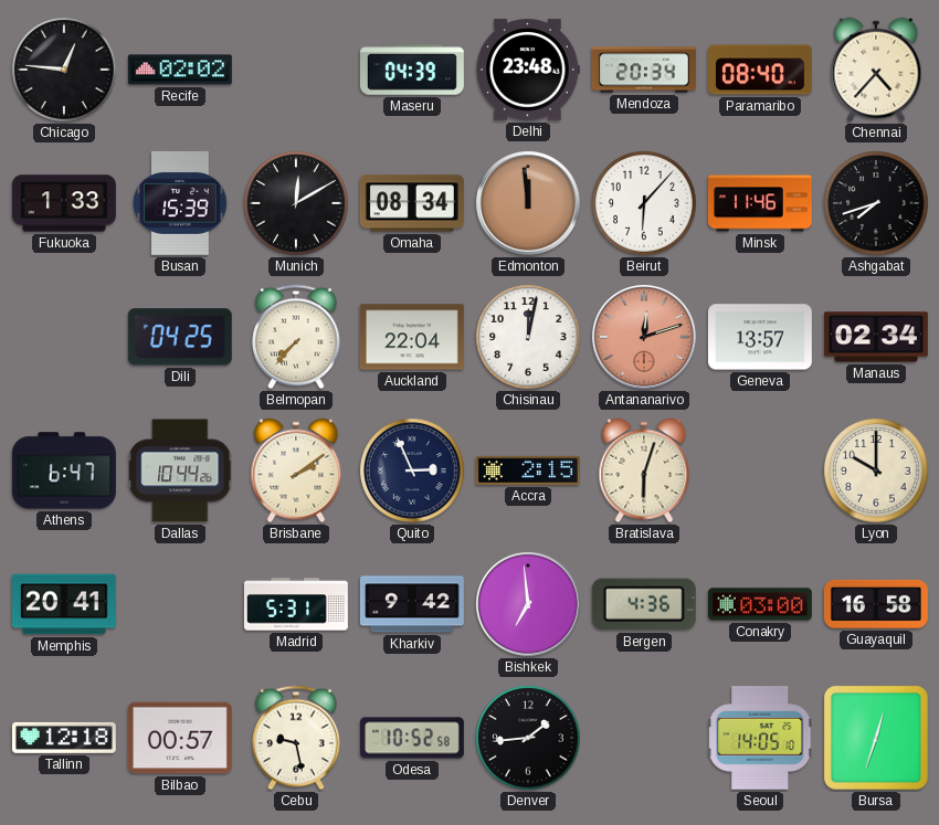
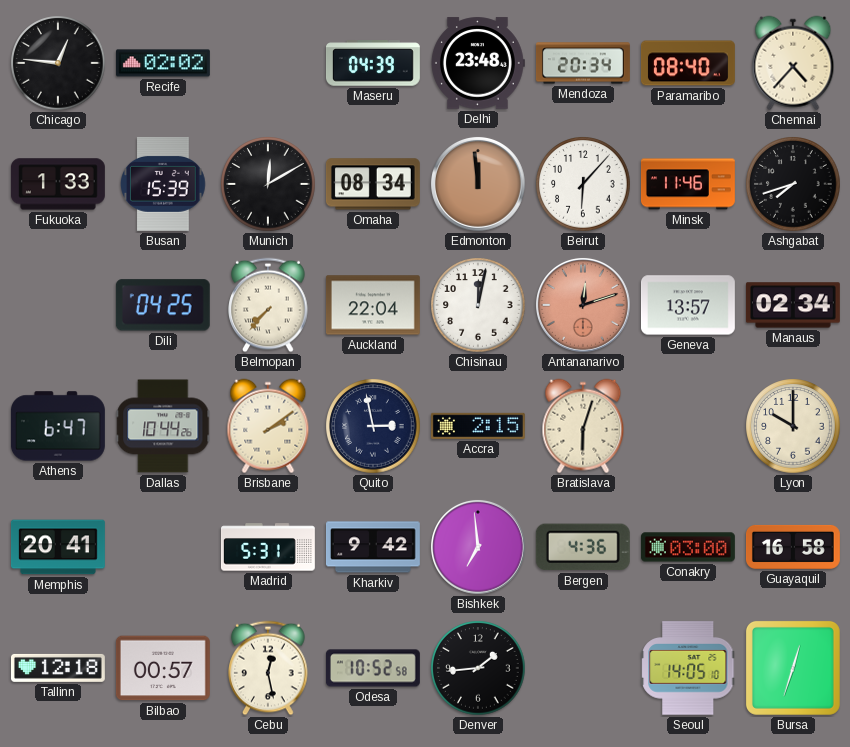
Quito: 2:56 -> 2:58 (373, 426)
Cebu: 9:28 -> 12:28 (268, 668)
